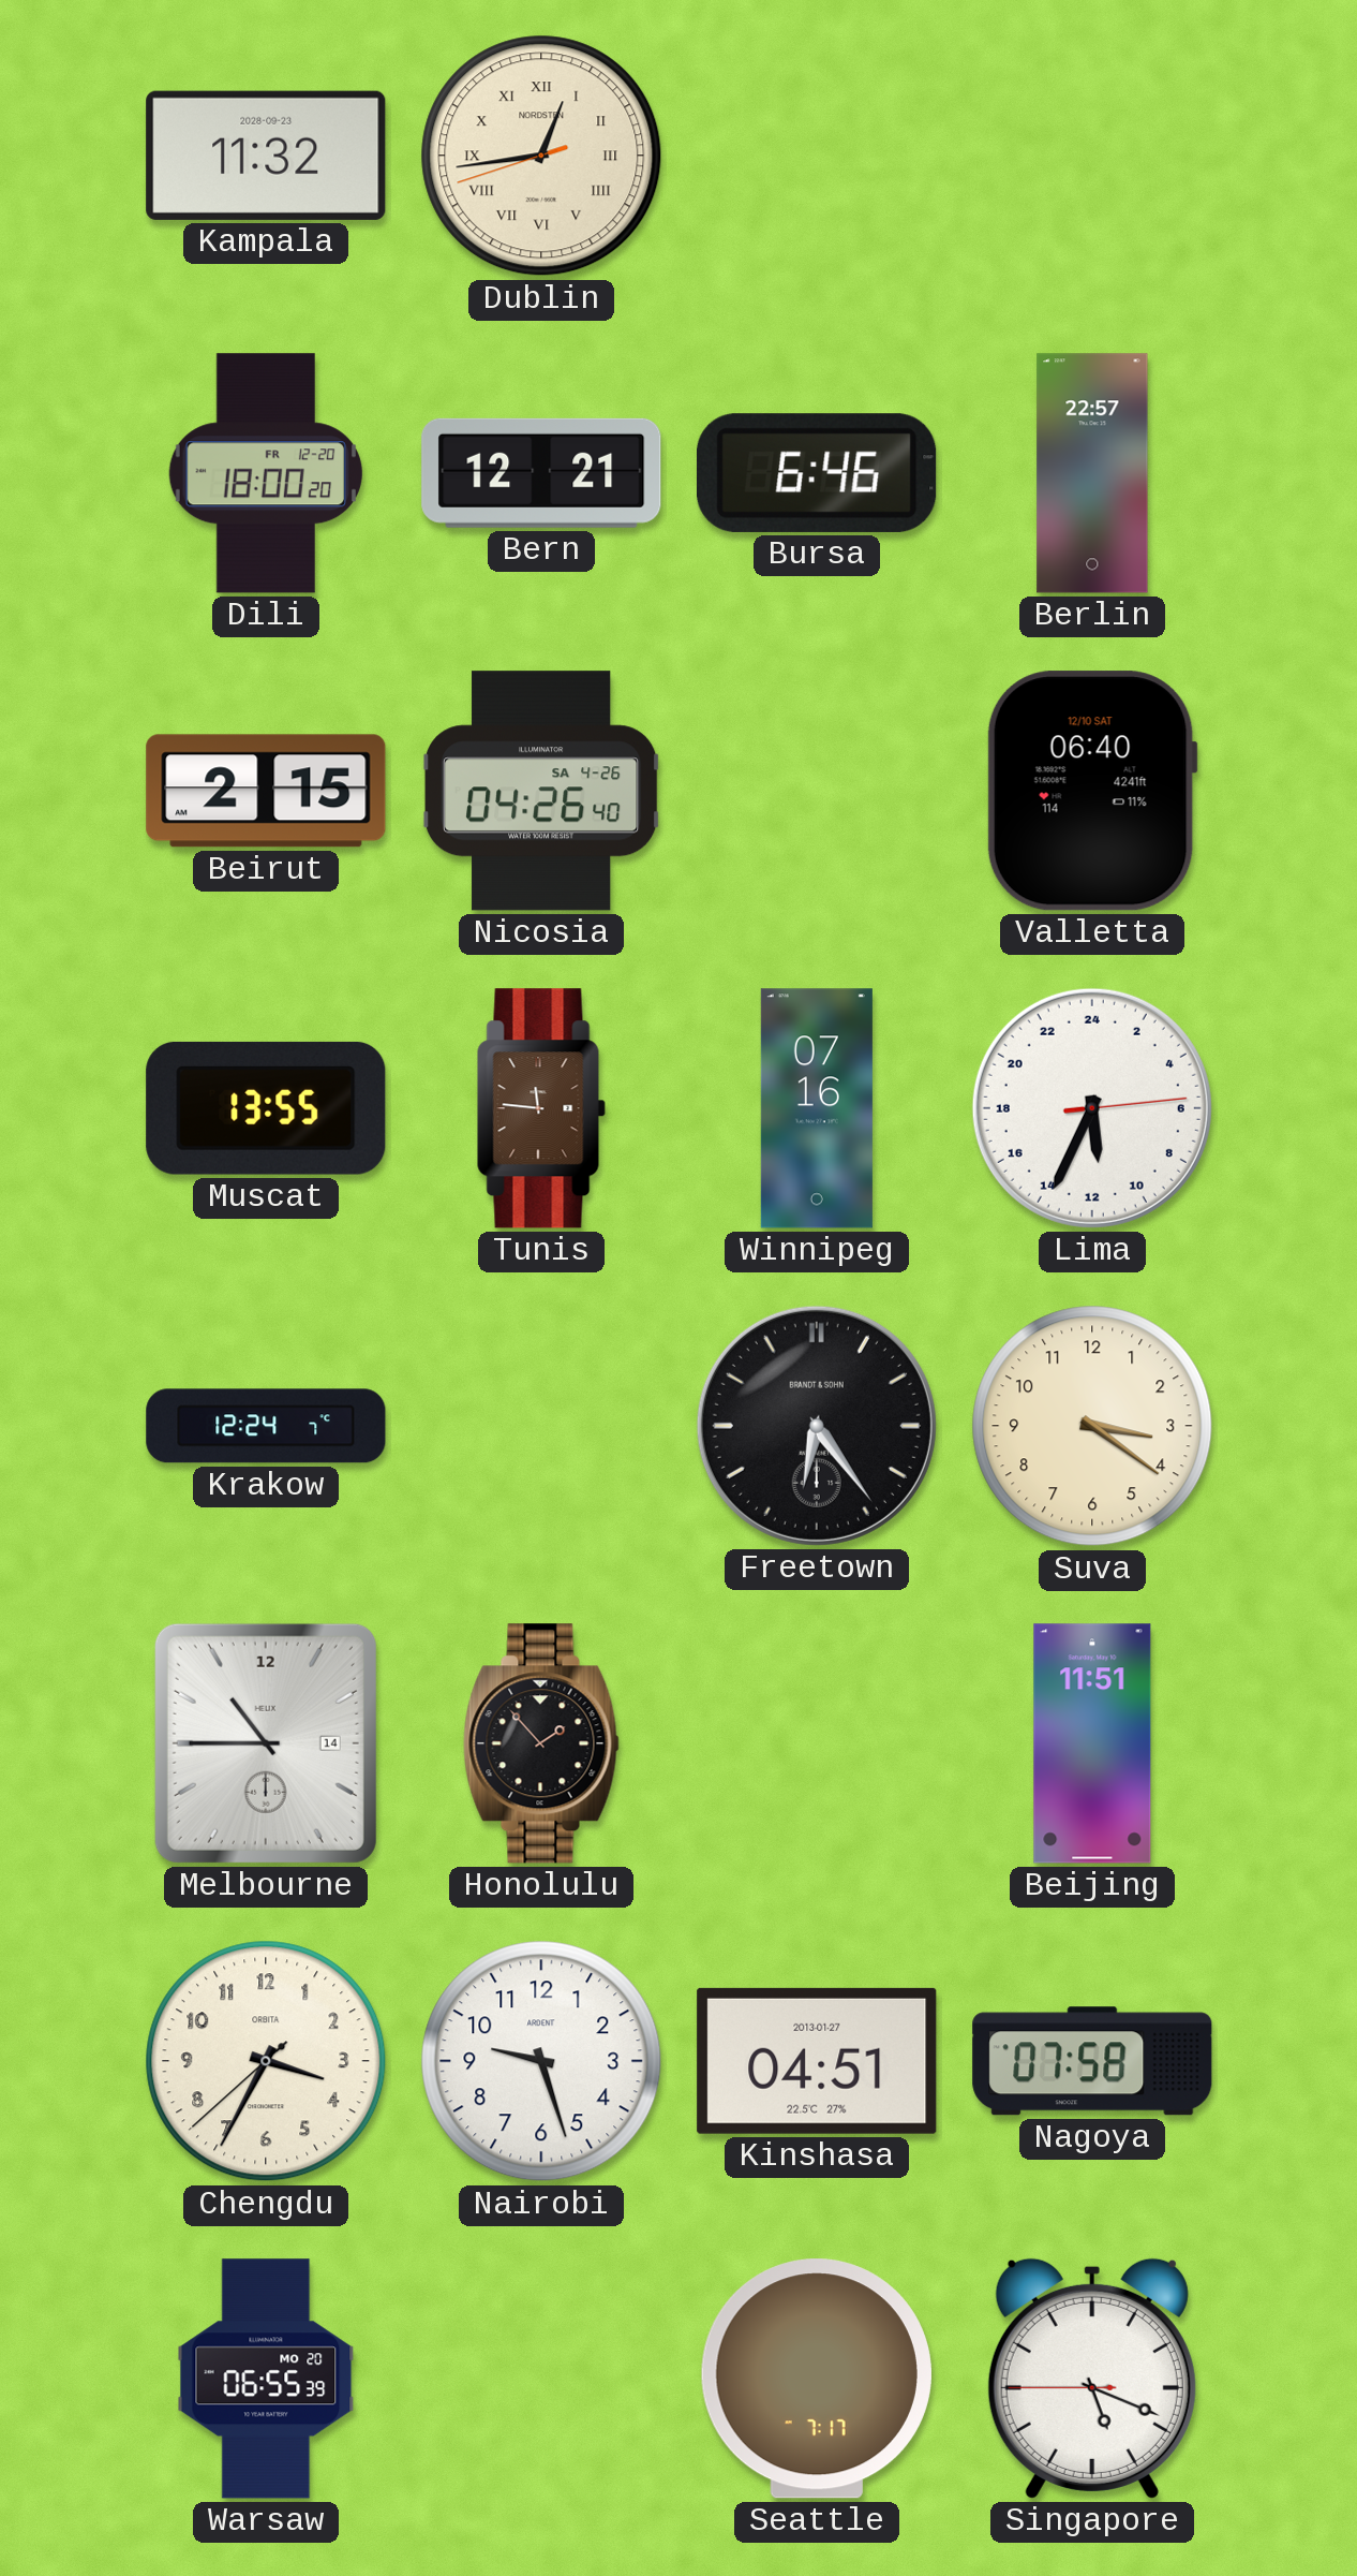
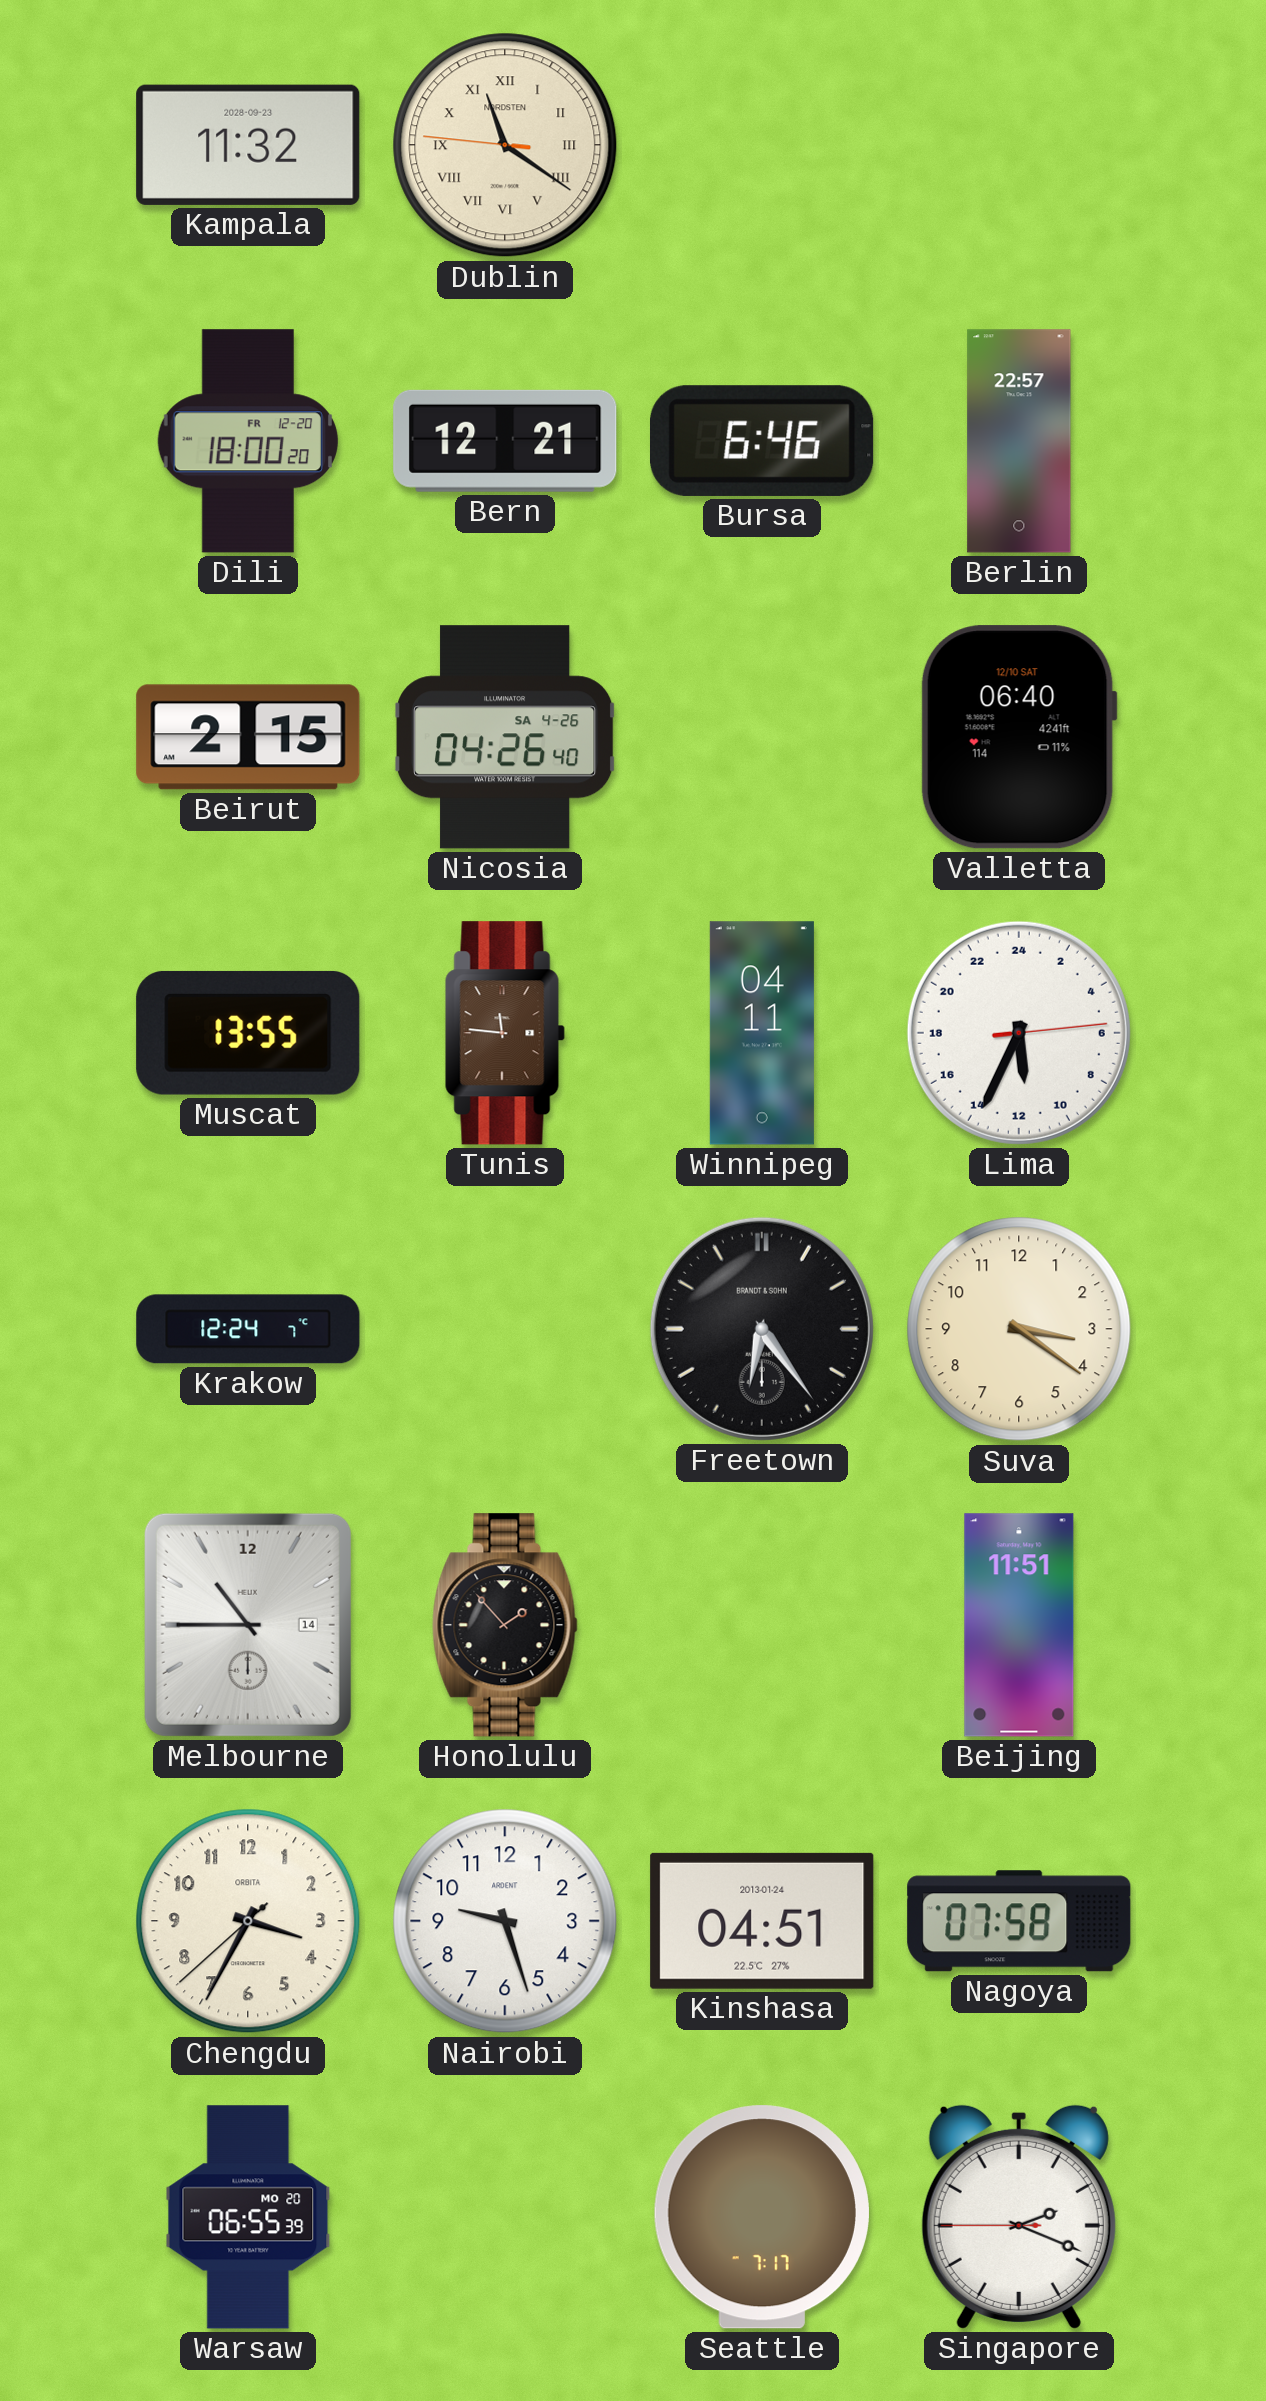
Dublin: 12:43 -> 11:20 (505, 145)
Winnipeg: 07:16 -> 04:11 (762, 1033)
Kinshasa date: 2013-01-27 -> 2013-01-24 (762, 1921)
Singapore: 5:18 -> 2:18 (1019, 2217)
